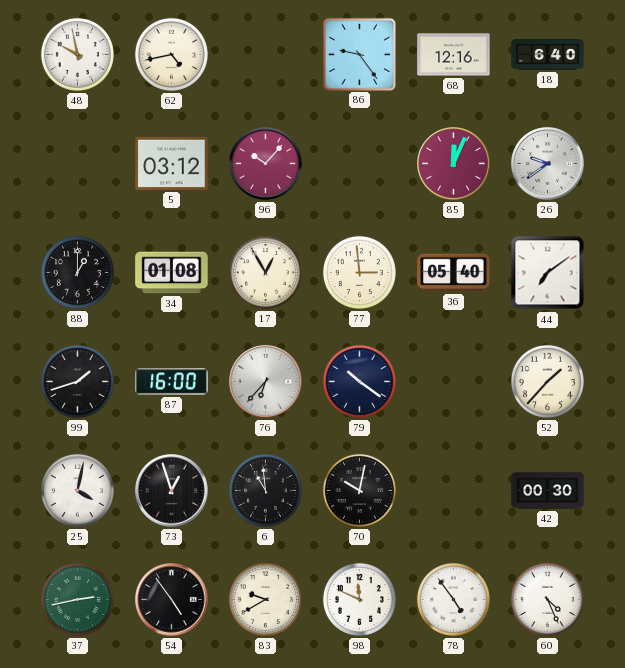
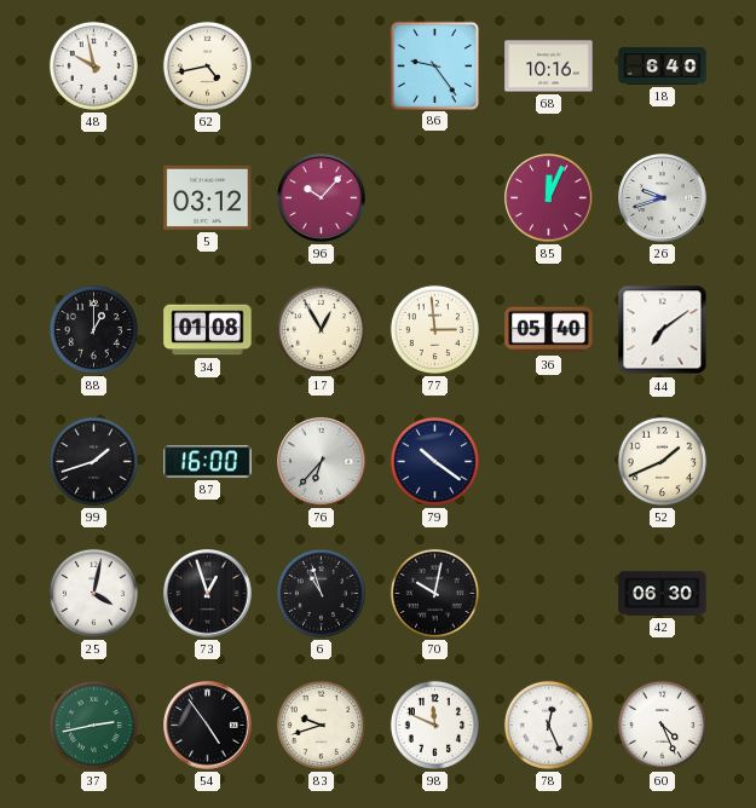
68: 12:16 -> 10:16 (549, 67)
26: 9:39 -> 9:42 (663, 198)
52: 1:37 -> 1:41 (662, 461)
6: 10:59 -> 10:57 (321, 593)
42: 00:30 -> 06:30 (663, 594)
83: 9:40 -> 9:42 (321, 725)
78: 4:54 -> 12:26 (548, 725)
